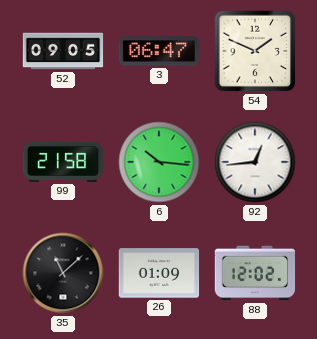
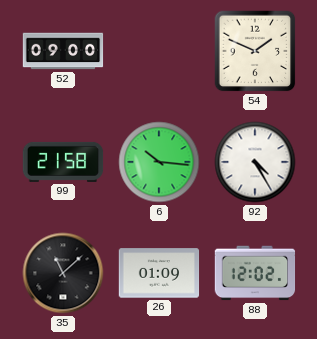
52: 09:05 -> 09:00 (63, 51)
3: 06:47 -> none (159, 51)
92: 12:44 -> 4:25 (255, 162)
